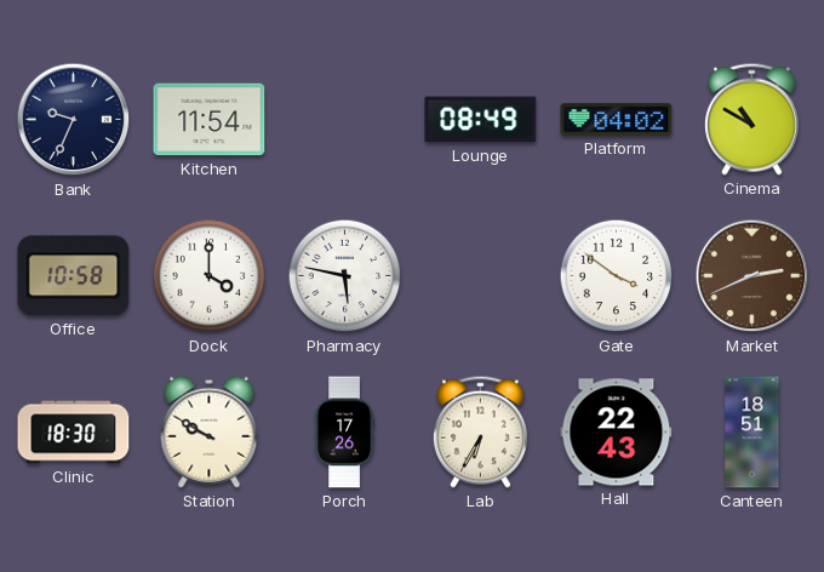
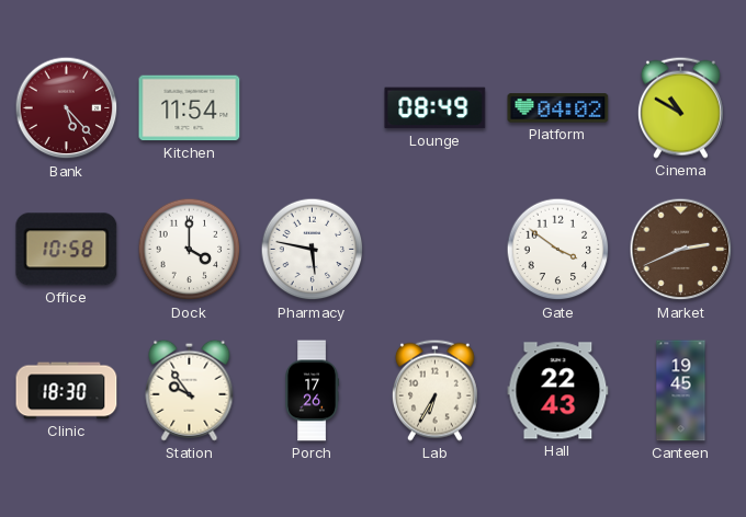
Bank: 9:34 -> 5:23 (67, 108)
Bank dial: navy -> burgundy (67, 108)
Station: 9:50 -> 9:54 (190, 390)
Canteen: 18:51 -> 19:45 (681, 391)
